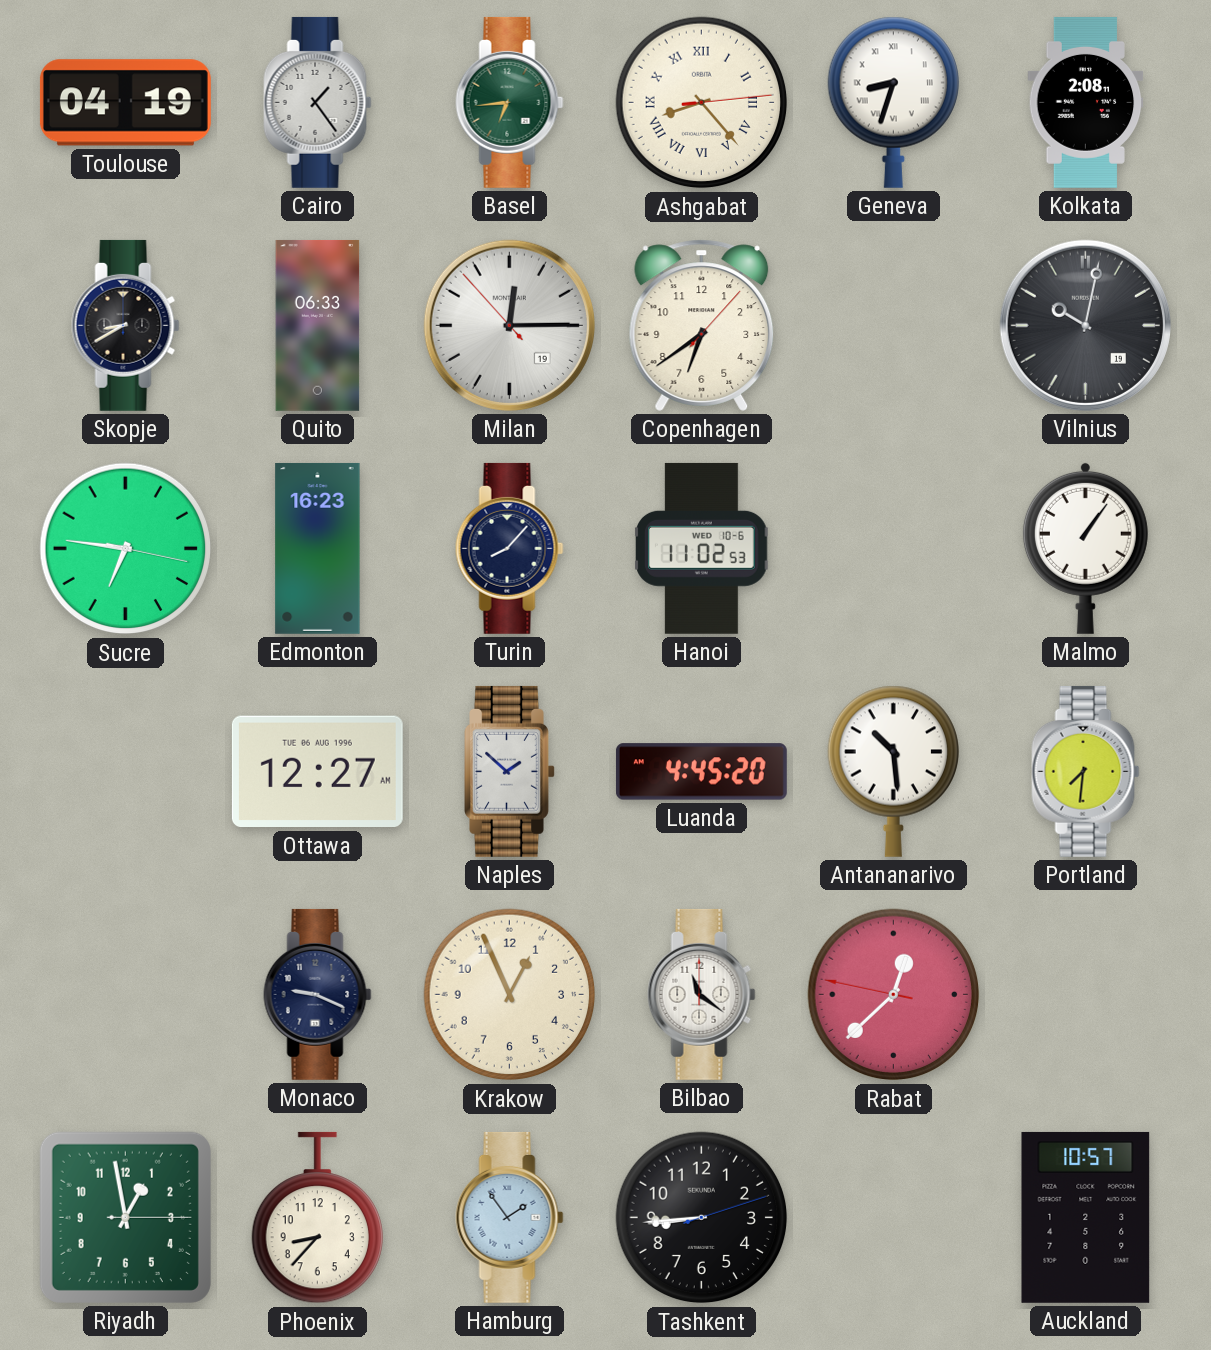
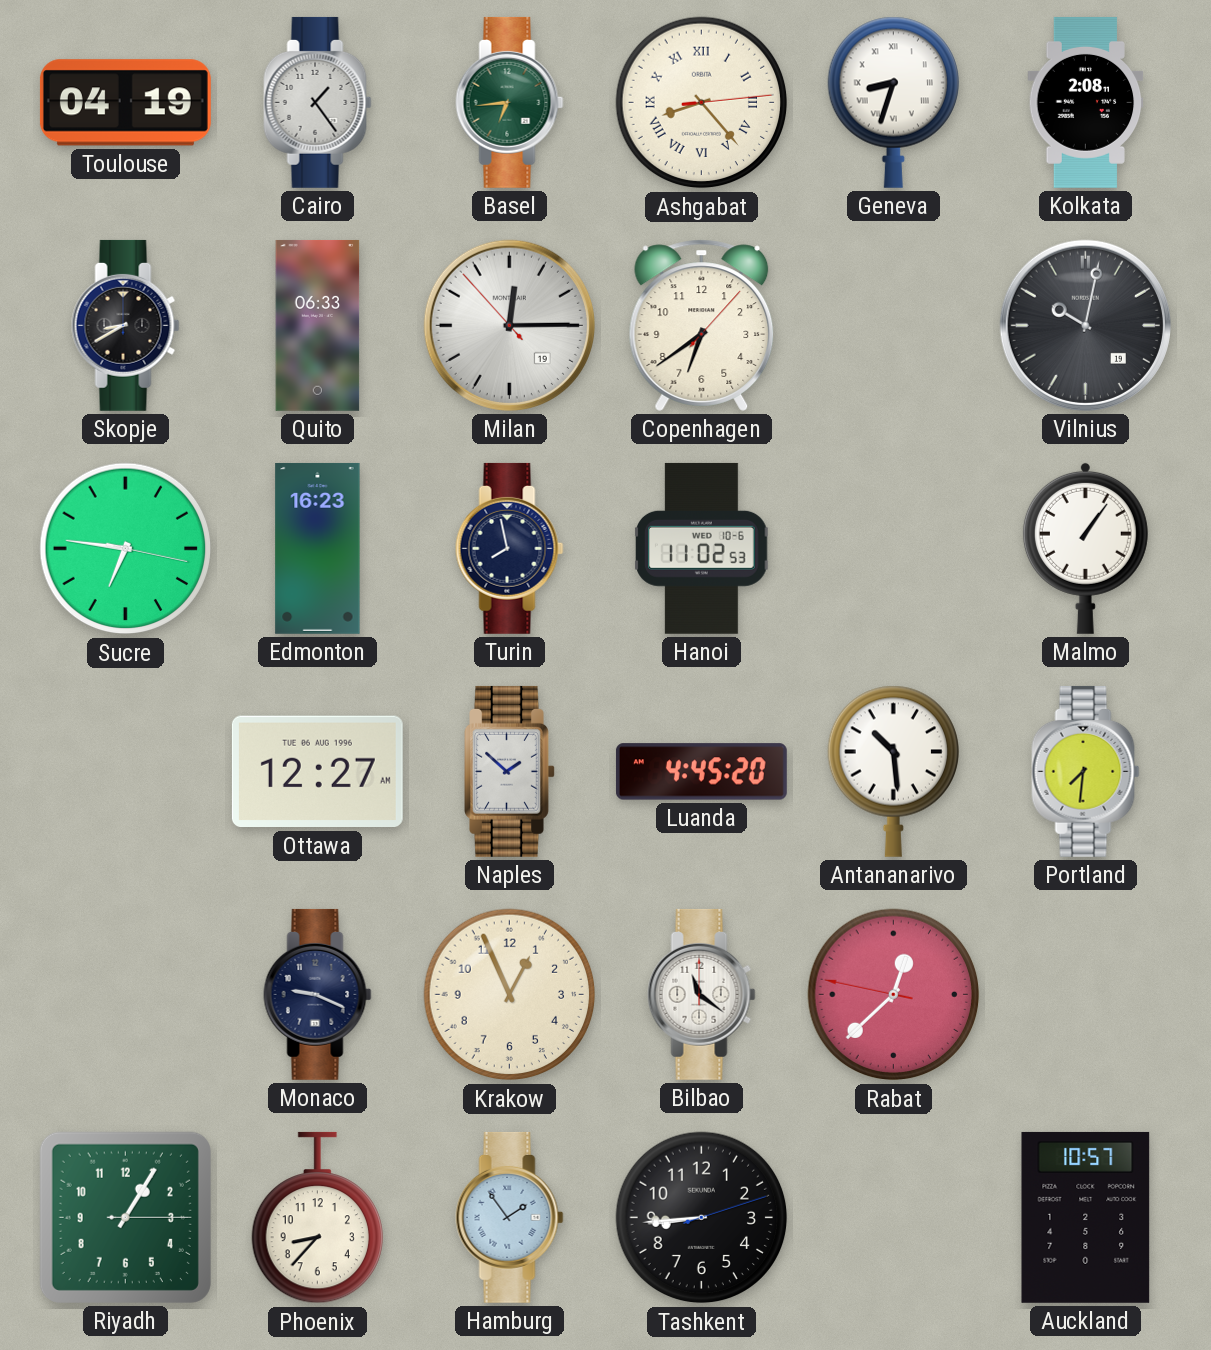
Turin: 8:07 -> 7:58 (510, 548)
Riyadh: 12:58 -> 1:05 (125, 1217)
